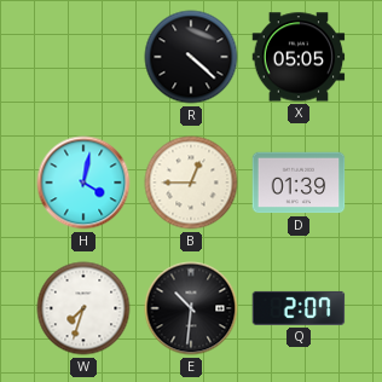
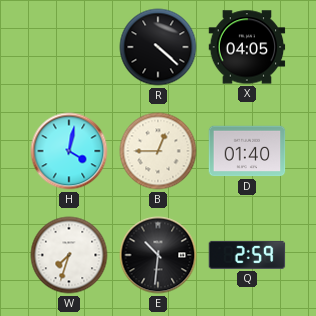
X: 05:05 -> 04:05 (247, 47)
D: 01:39 -> 01:40 (247, 151)
Q: 2:07 -> 2:59 (247, 255)
